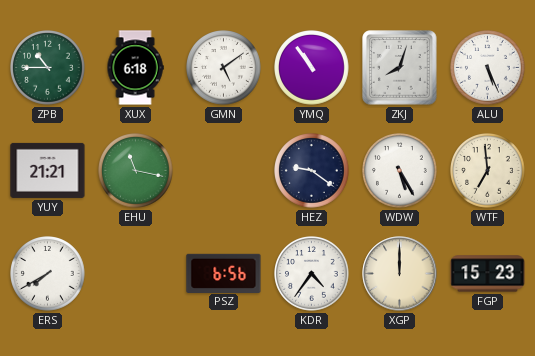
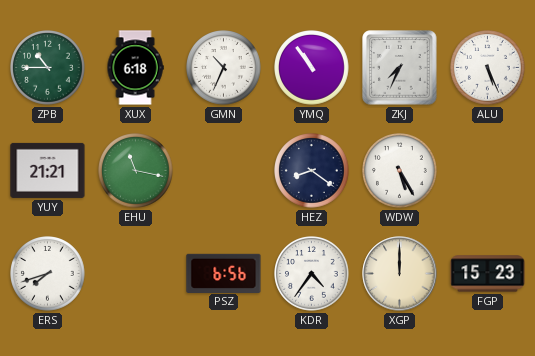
GMN: 5:09 -> 10:34 (224, 68)
ZKJ: 8:03 -> 7:34 (400, 68)
HEZ: 9:21 -> 8:21 (312, 171)
WTF: 6:59 -> none (488, 171)
ERS: 7:40 -> 7:42 (48, 274)
